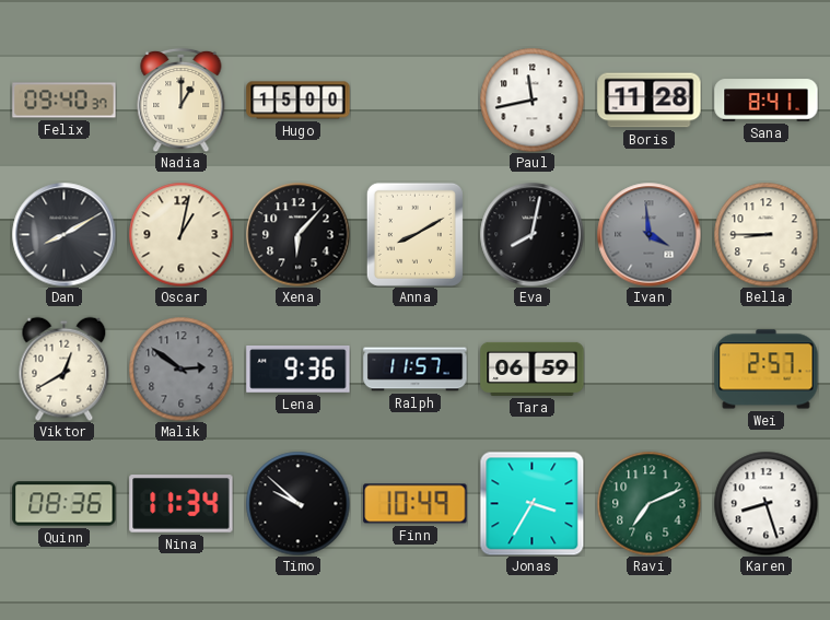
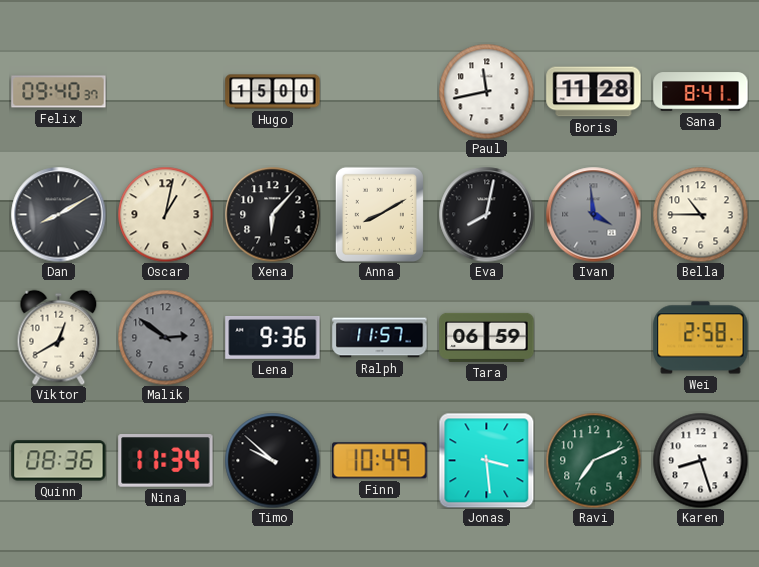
Nadia: 1:00 -> none (182, 100)
Bella: 8:45 -> 10:45 (700, 214)
Wei: 2:57 -> 2:58 (701, 338)
Jonas: 3:35 -> 3:29 (486, 460)
